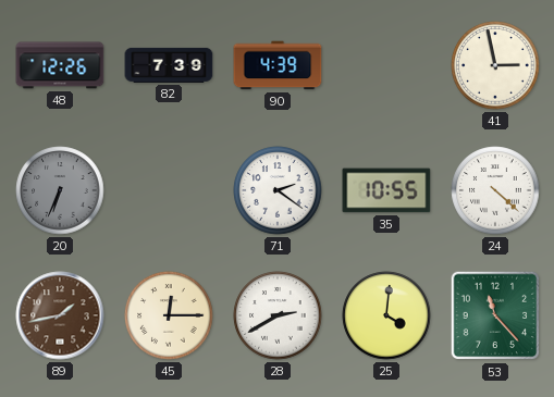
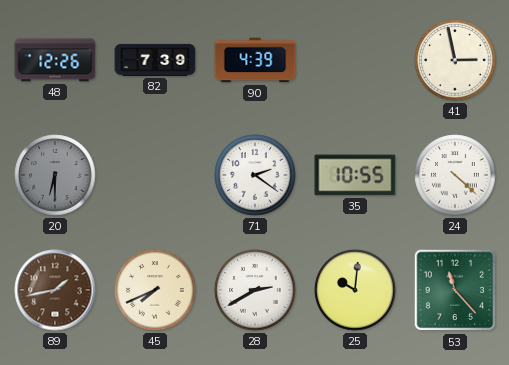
20: 6:34 -> 6:30 (55, 175)
45: 12:15 -> 7:41 (155, 290)
25: 4:01 -> 10:01 (355, 290)
